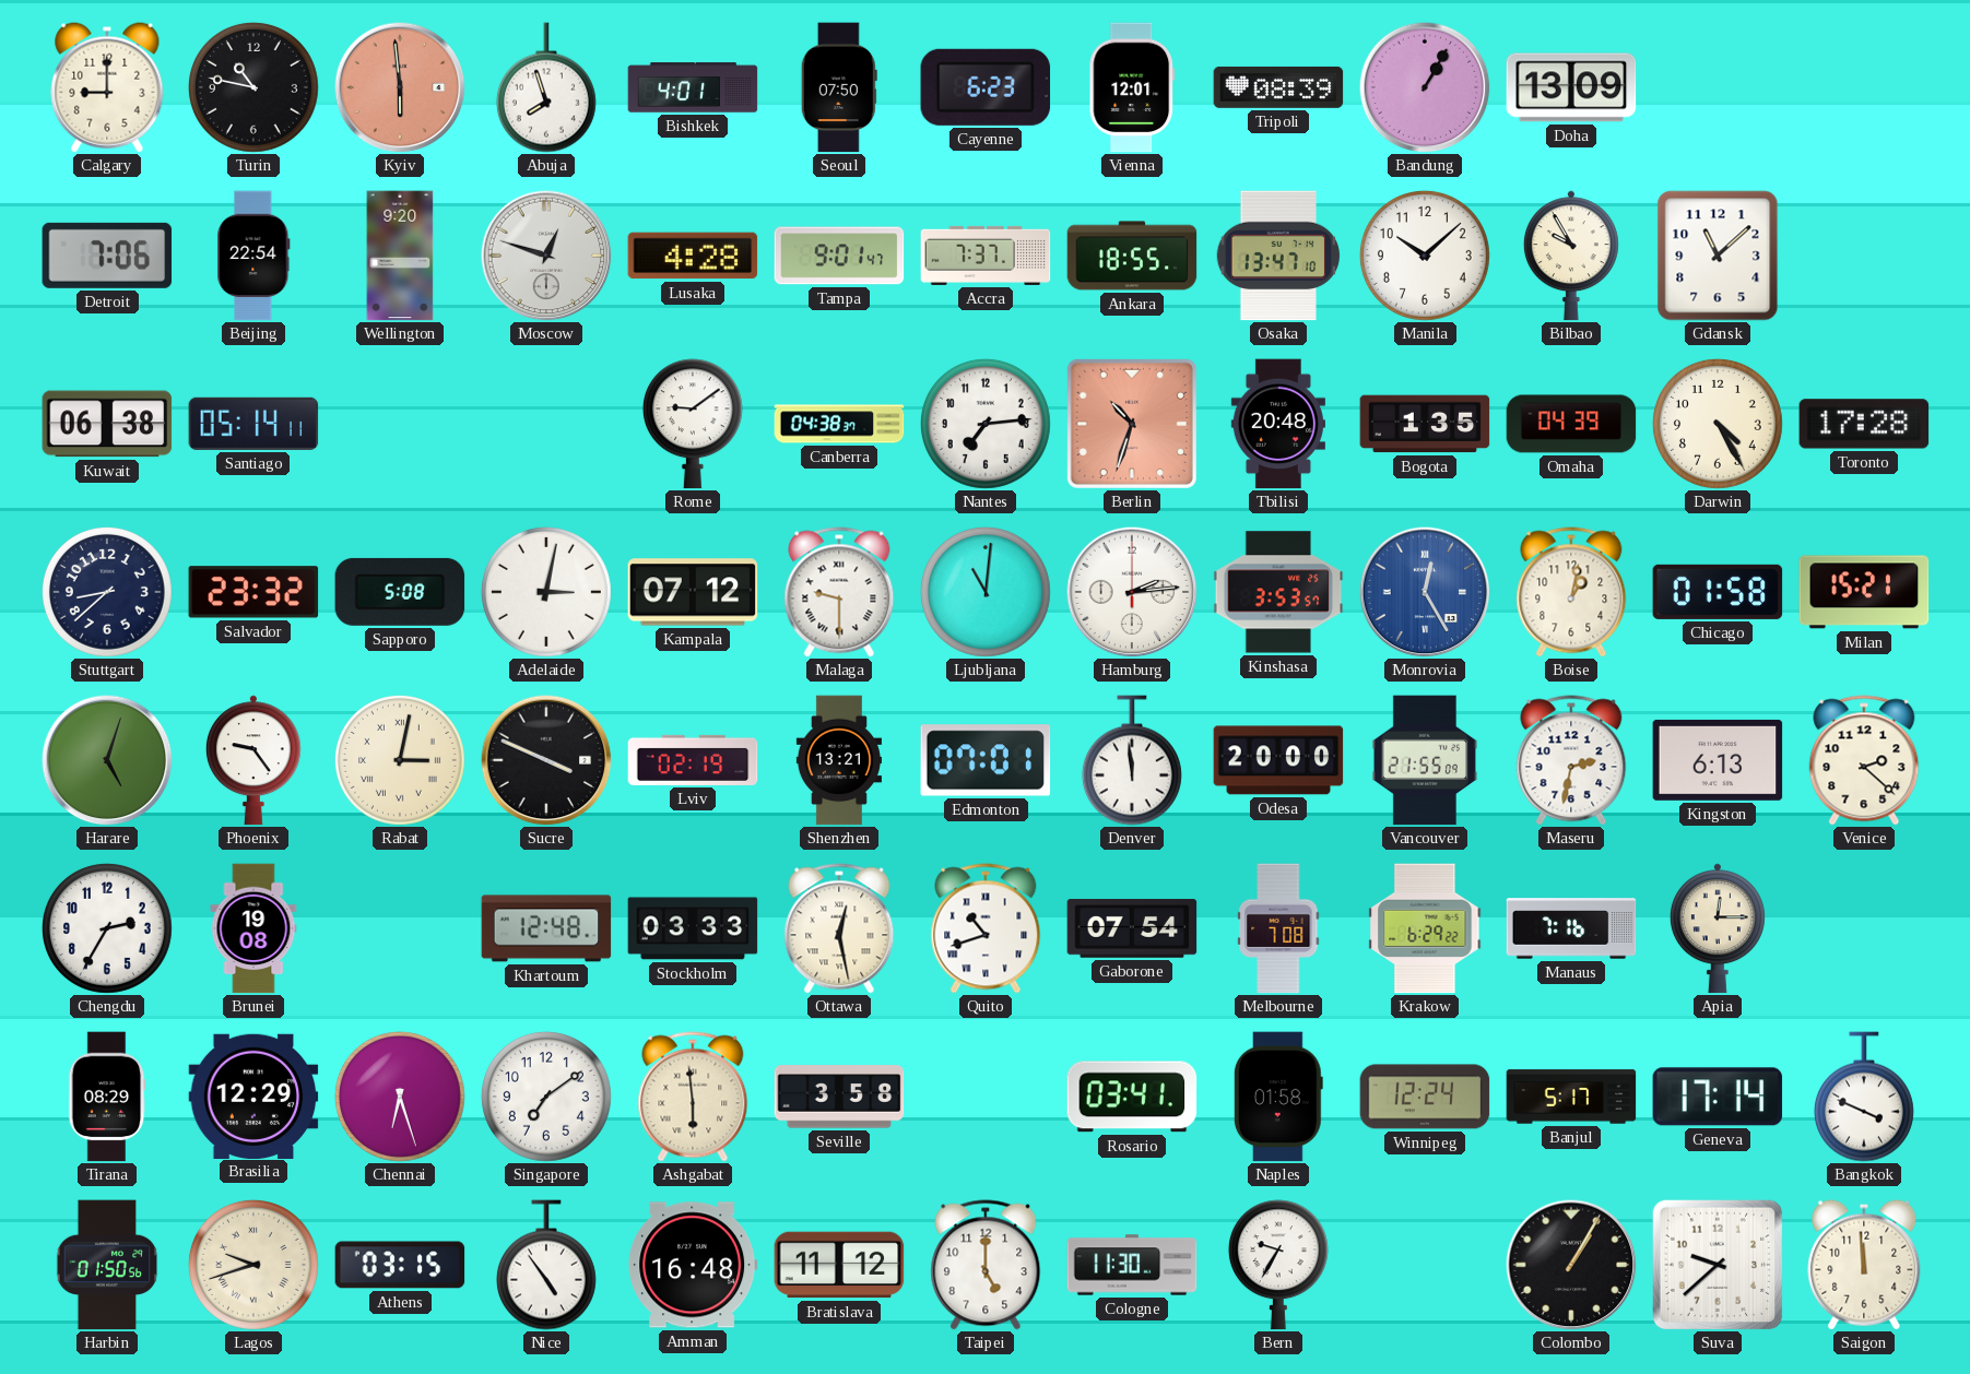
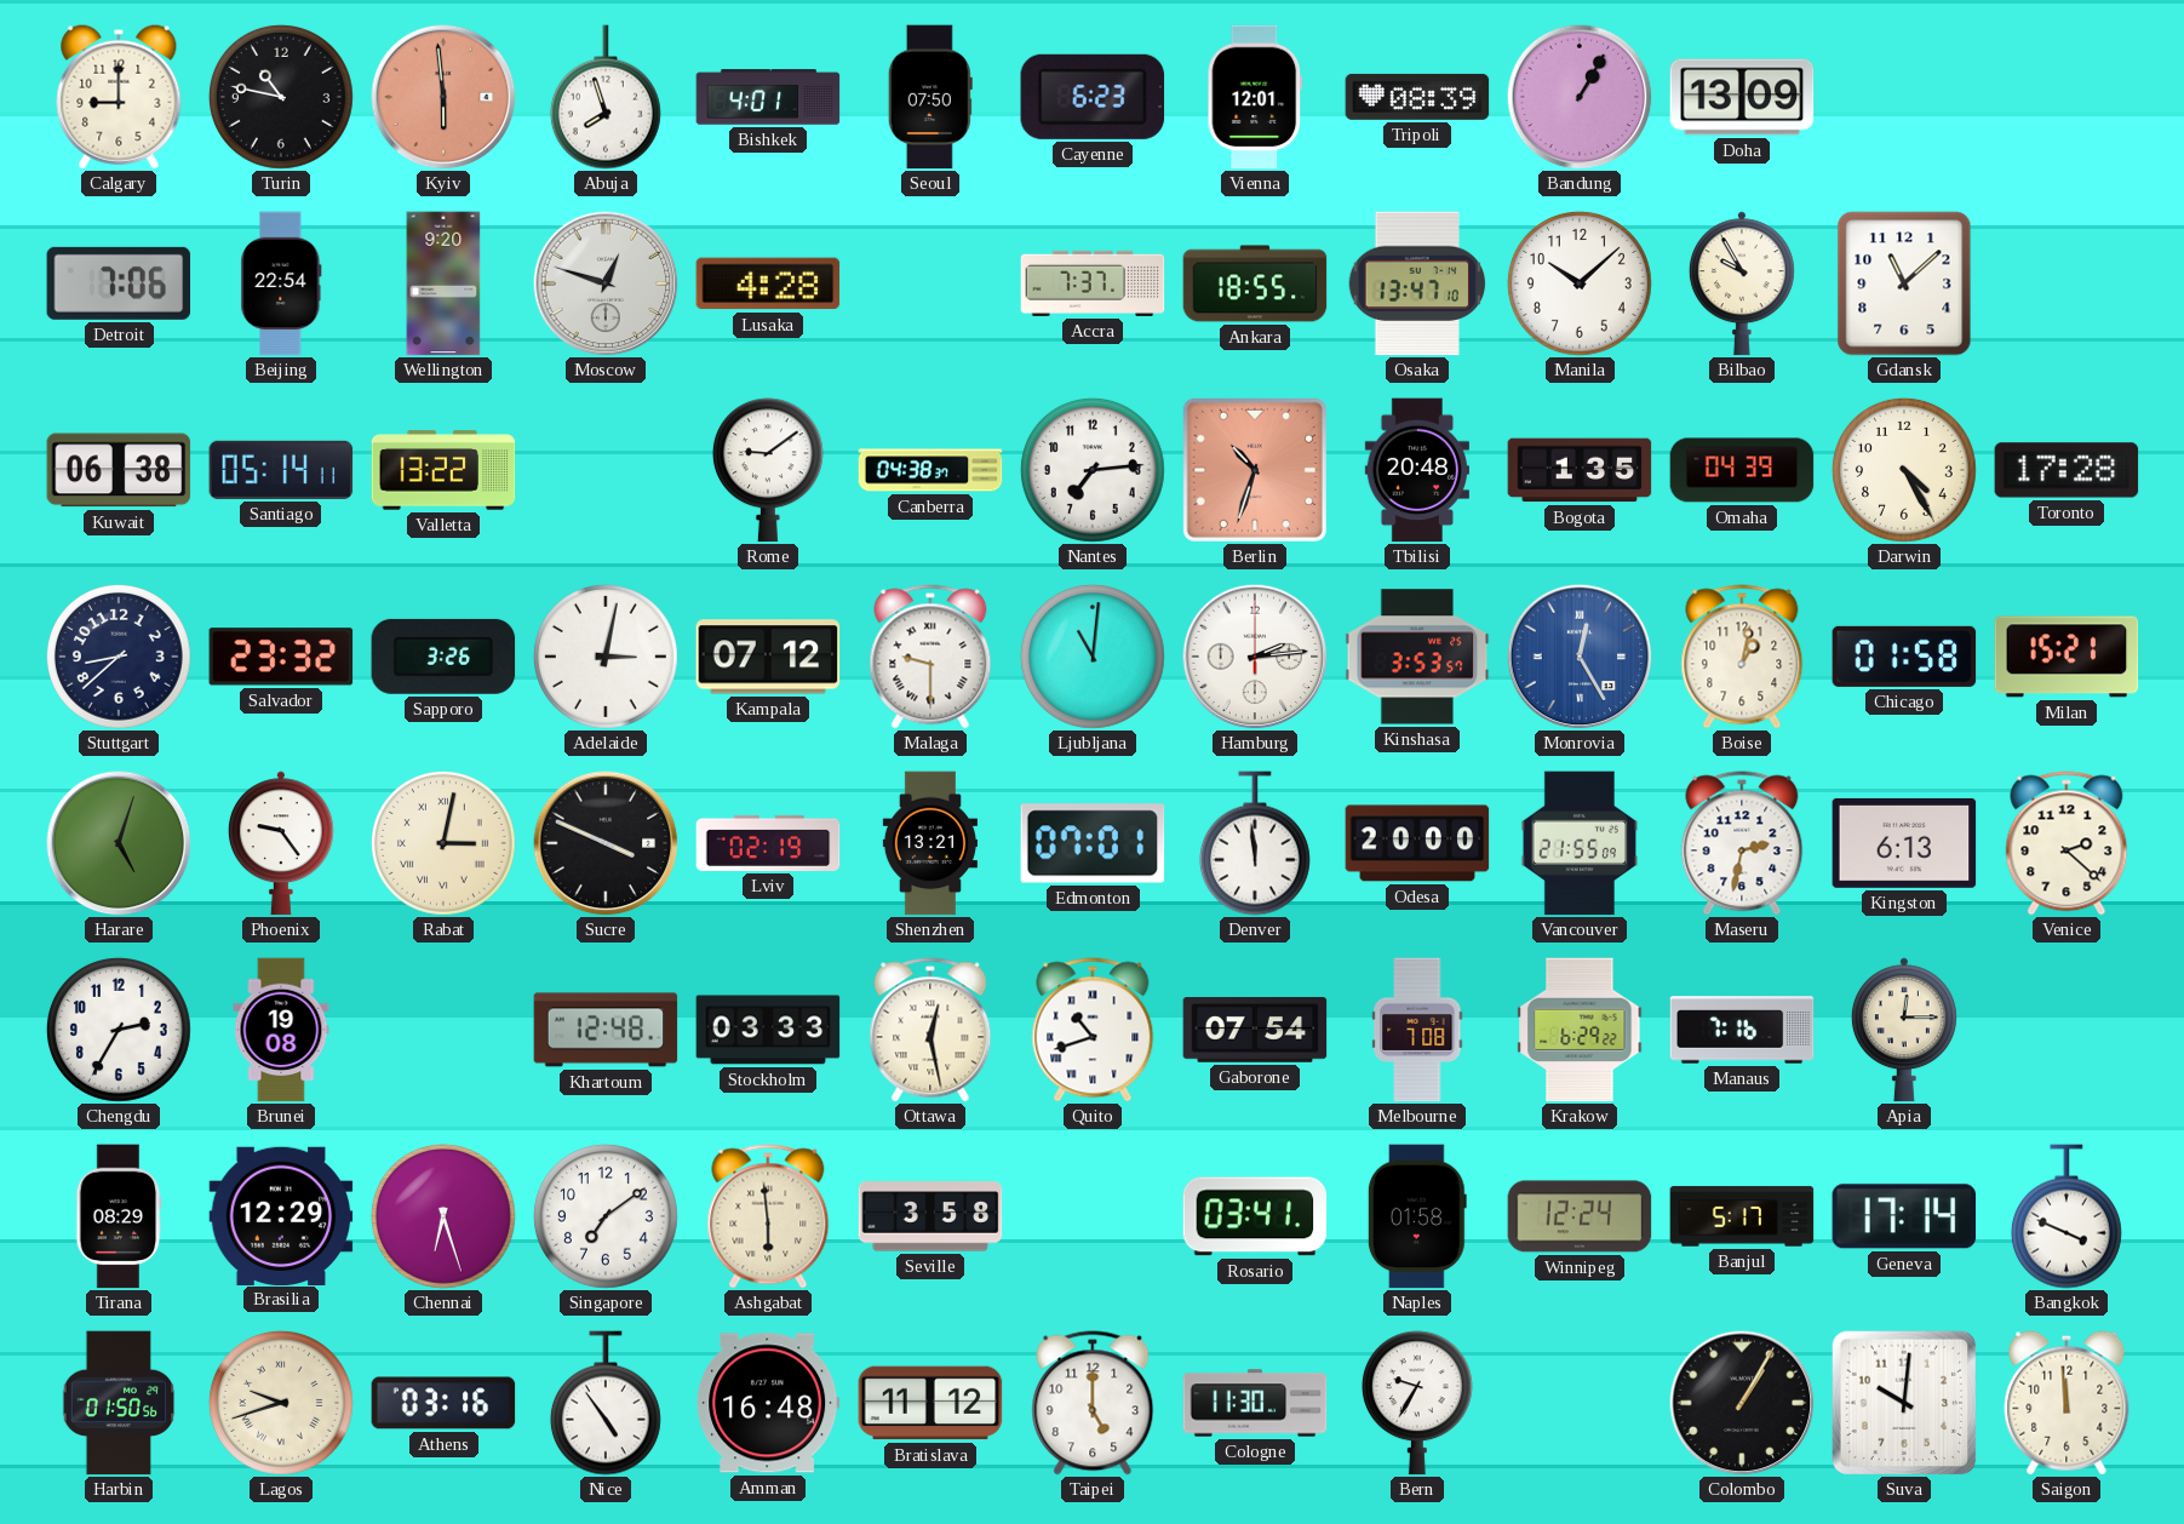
Tampa: 9:01 -> none (839, 256)
Valletta: none -> 13:22 (443, 470)
Sapporo: 5:08 -> 3:26 (443, 657)
Athens: 03:15 -> 03:16 (443, 1403)
Suva: 9:38 -> 10:01 (1903, 1402)
